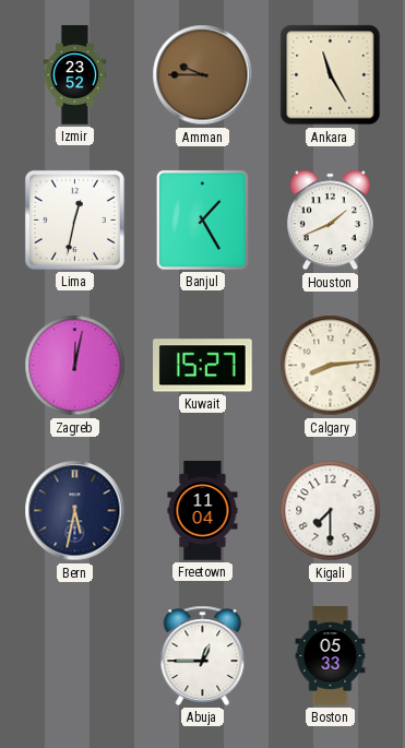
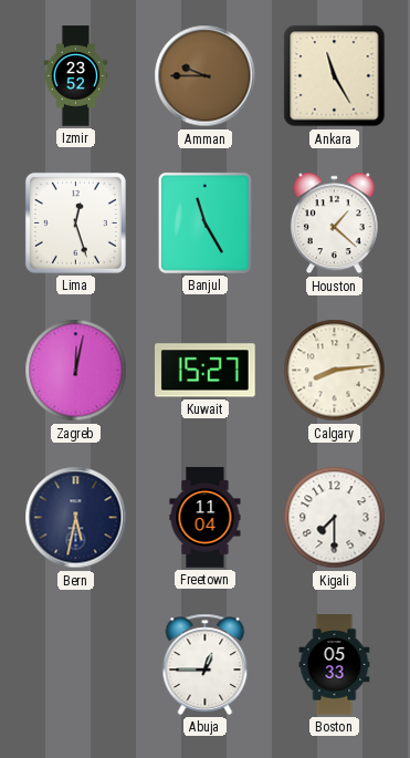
Lima: 12:32 -> 12:27 (75, 222)
Banjul: 1:25 -> 11:25 (204, 222)
Houston: 1:41 -> 1:22 (334, 224)
